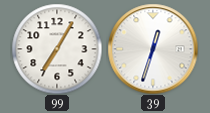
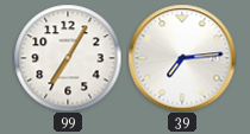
39: 12:33 -> 7:14 (182, 58)
